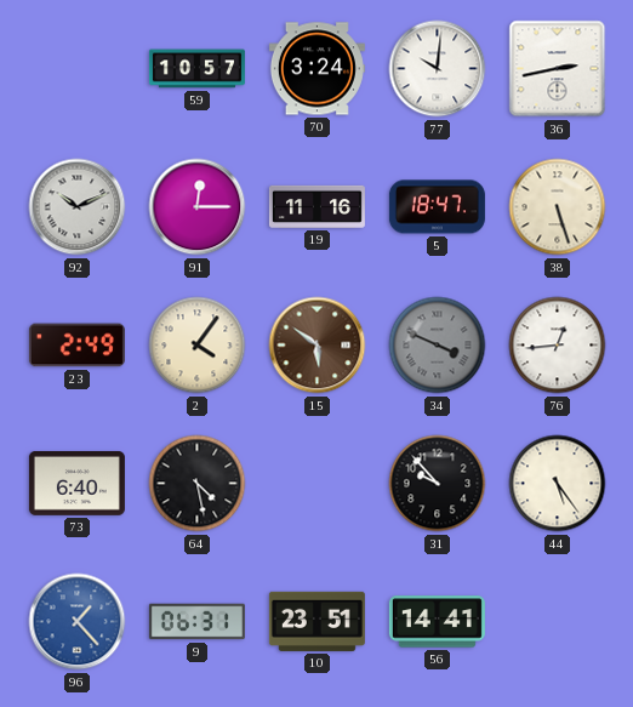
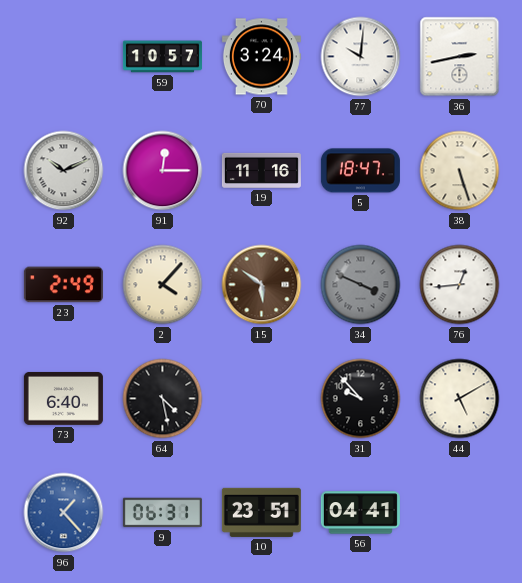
2: 4:06 -> 4:07 (163, 285)
44: 5:24 -> 5:10 (460, 399)
56: 14:41 -> 04:41 (360, 513)
